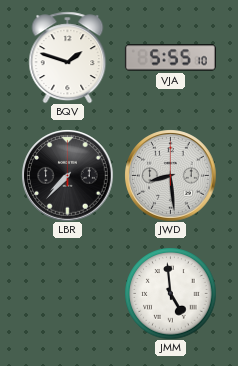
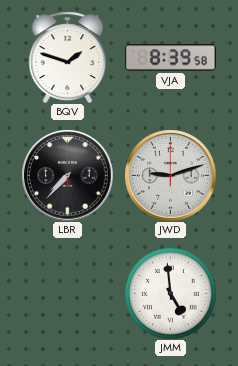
VJA: 5:55 -> 8:39 (170, 58)
JWD: 8:29 -> 9:12 (170, 175)
